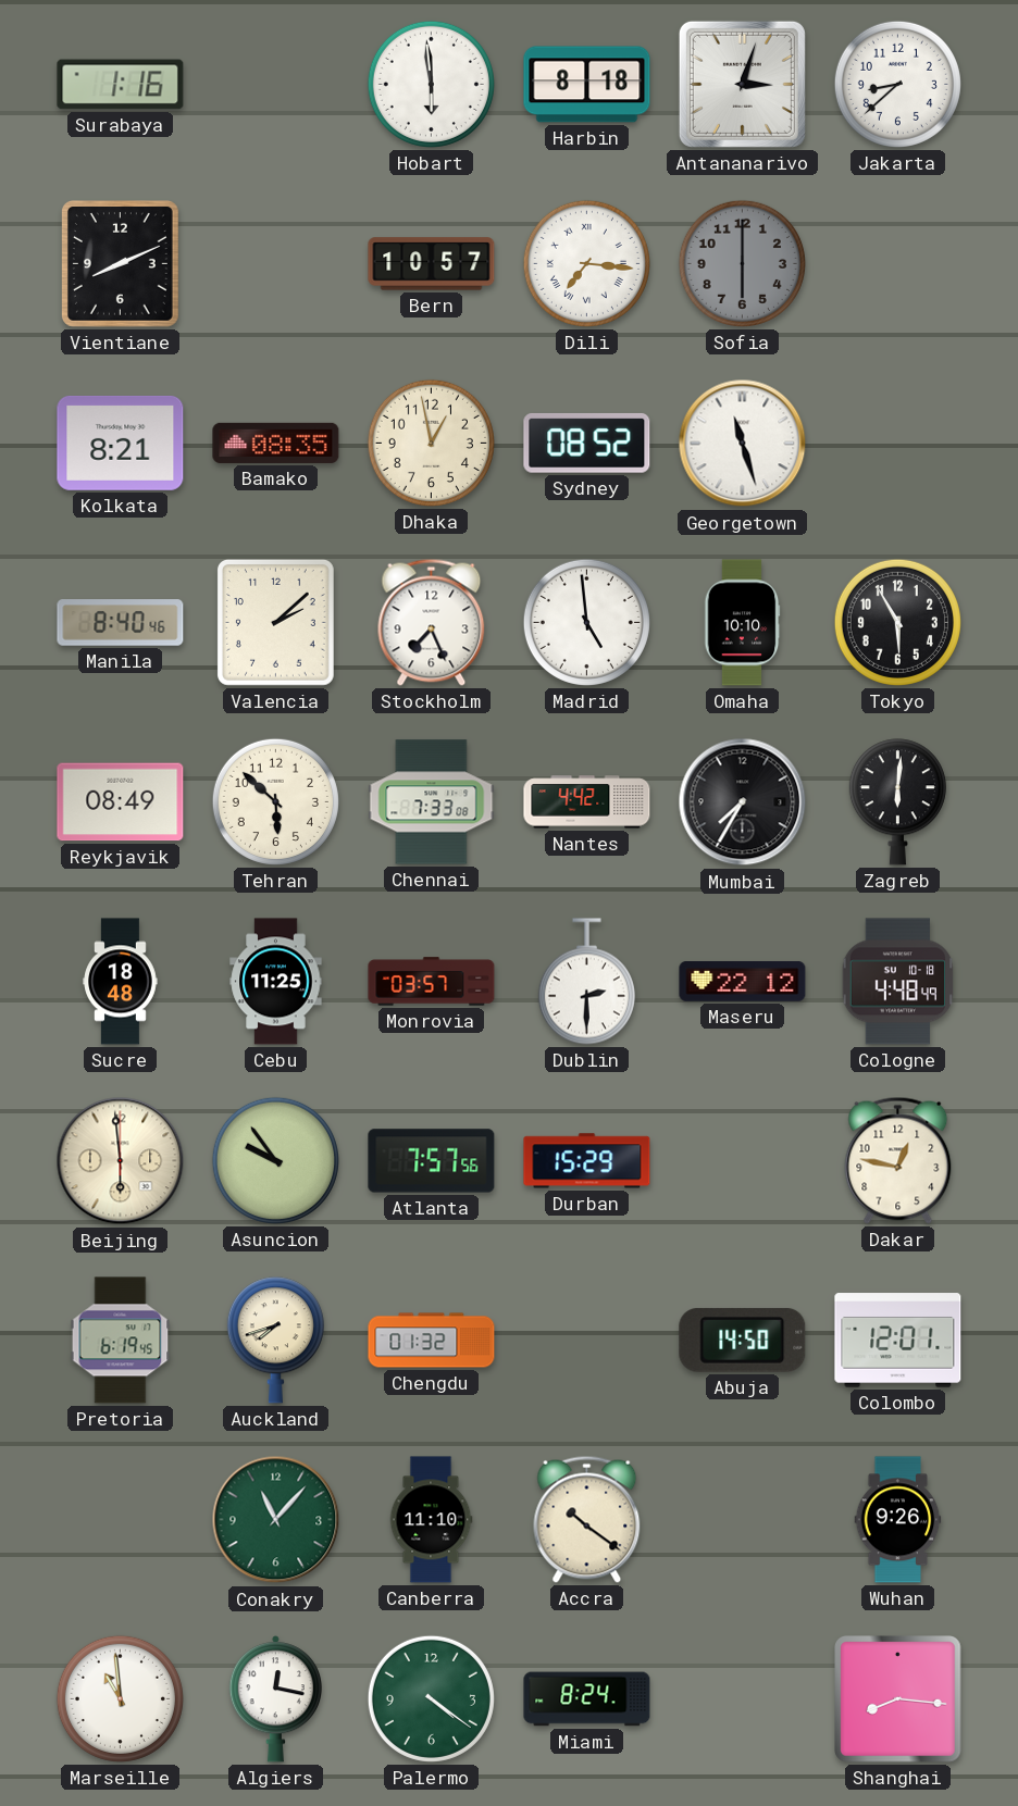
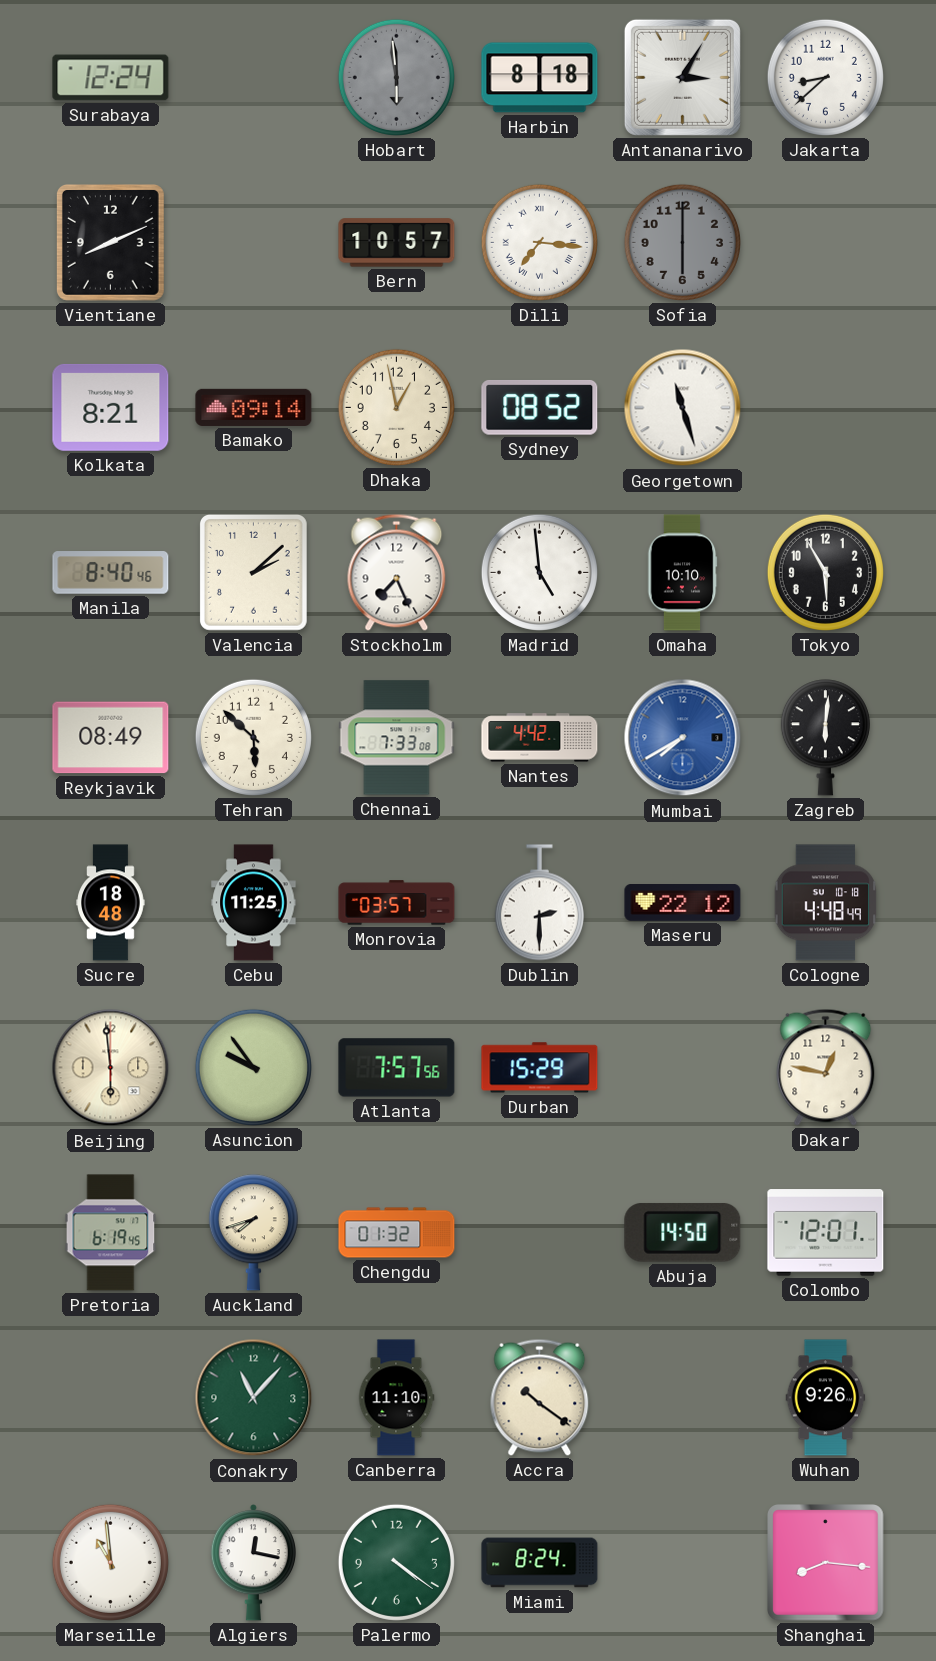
Surabaya: 1:16 -> 12:24 (111, 78)
Hobart dial: white -> grey (396, 77)
Antananarivo: 3:03 -> 3:05 (682, 77)
Bamako: 08:35 -> 09:14 (254, 407)
Mumbai: 7:35 -> 7:40 (683, 738)
Mumbai dial: black -> blue (683, 738)
